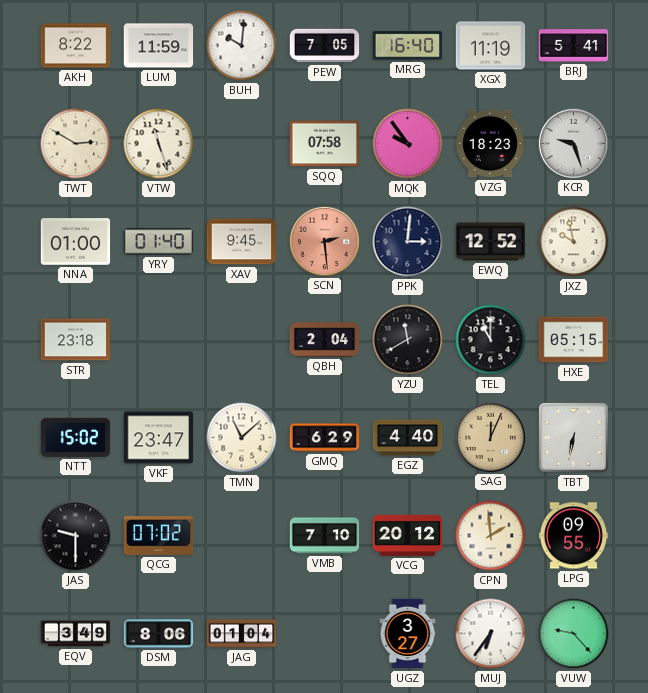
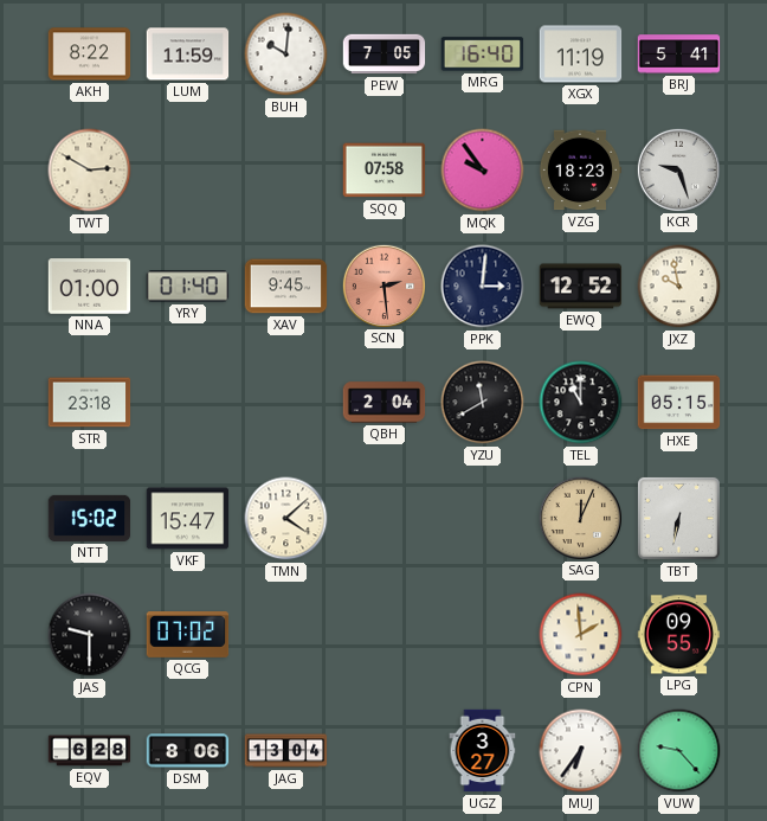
VTW: 11:27 -> none (159, 144)
VKF: 23:47 -> 15:47 (188, 519)
TMN: 11:08 -> 4:08 (286, 519)
GMQ: 6:29 -> none (325, 438)
EGZ: 4:40 -> none (408, 438)
VMB: 7:10 -> none (325, 536)
VCG: 20:12 -> none (408, 535)
EQV: 3:49 -> 6:28 (90, 751)
JAG: 01:04 -> 13:04 (286, 751)
